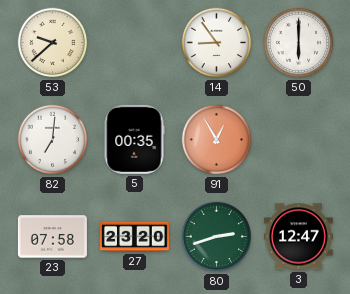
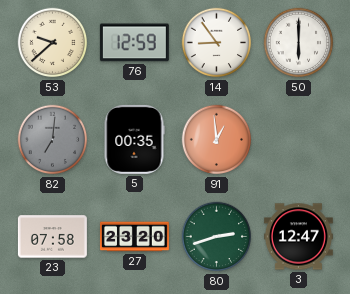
76: none -> 12:59 (134, 43)
82 dial: white -> grey (53, 140)
91: 12:55 -> 12:59 (217, 140)
